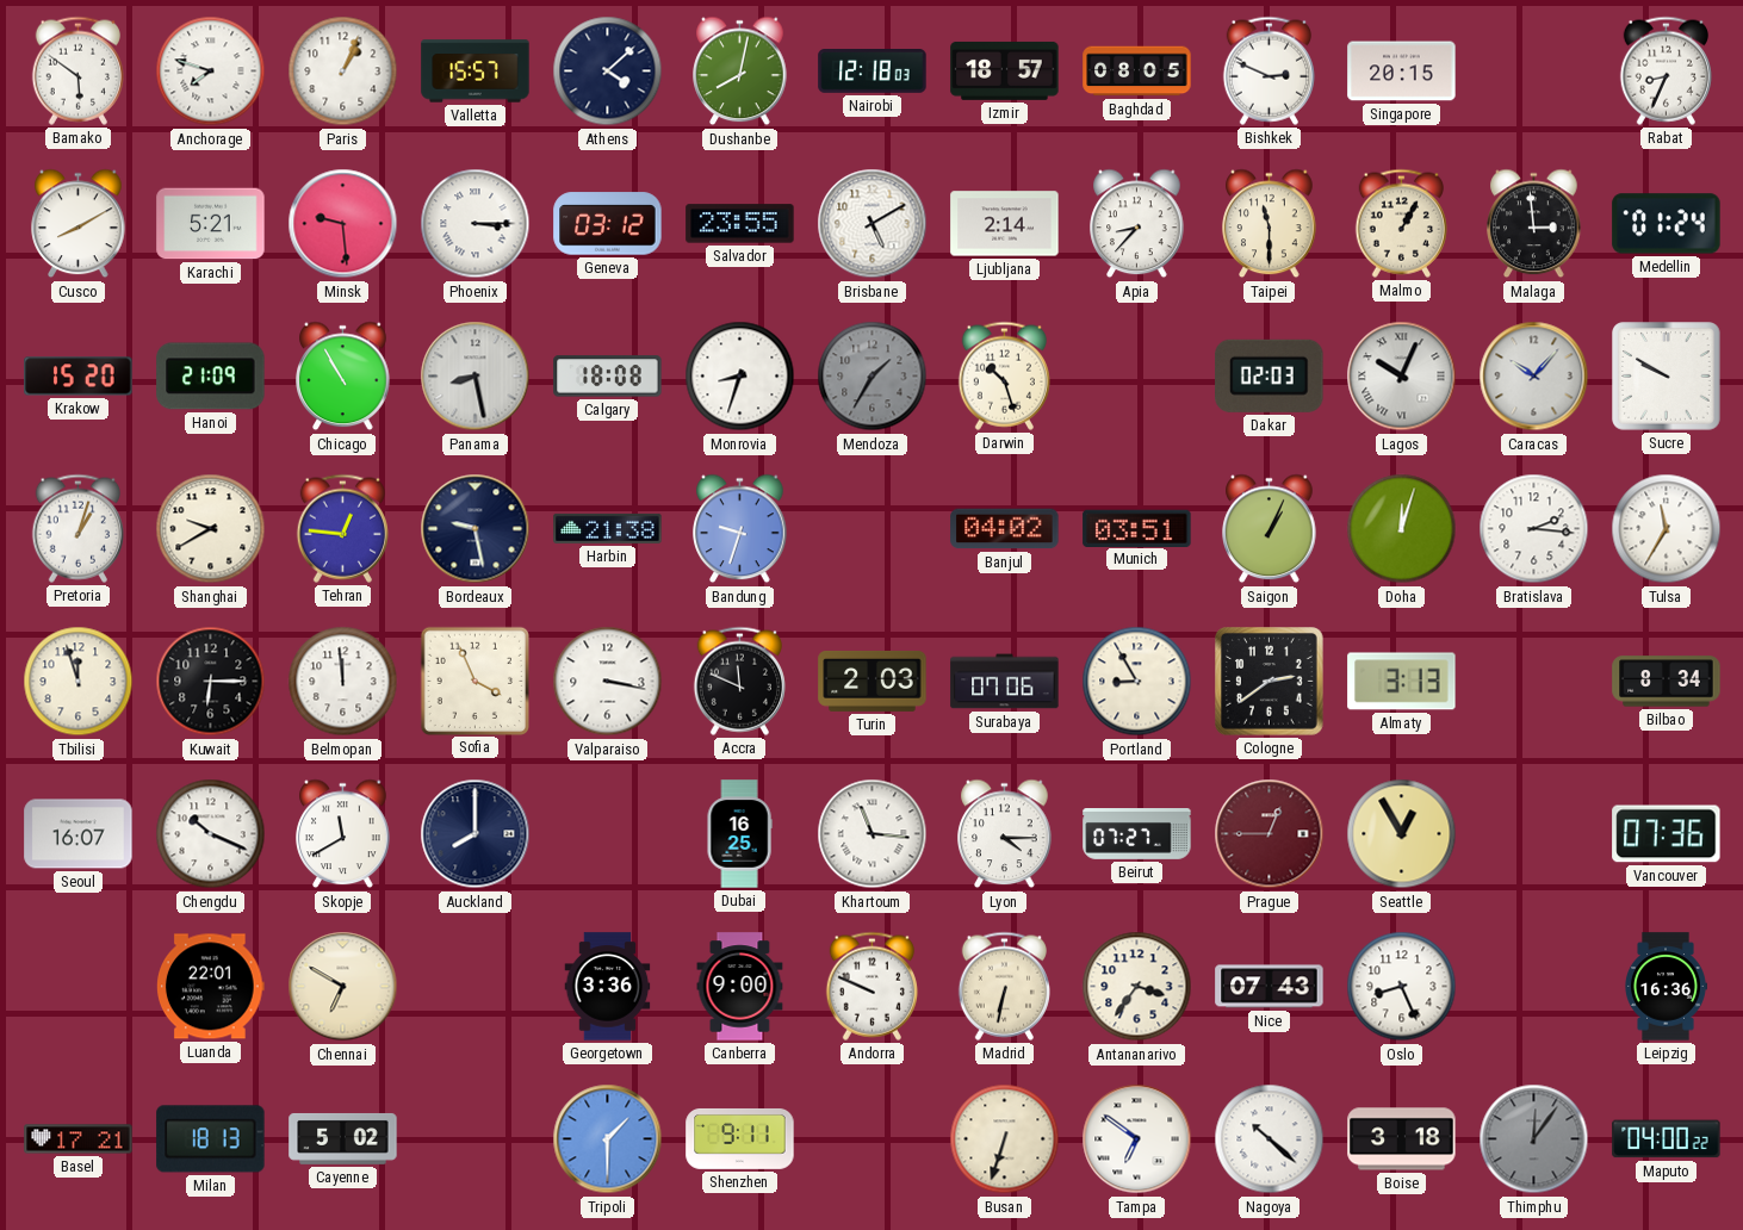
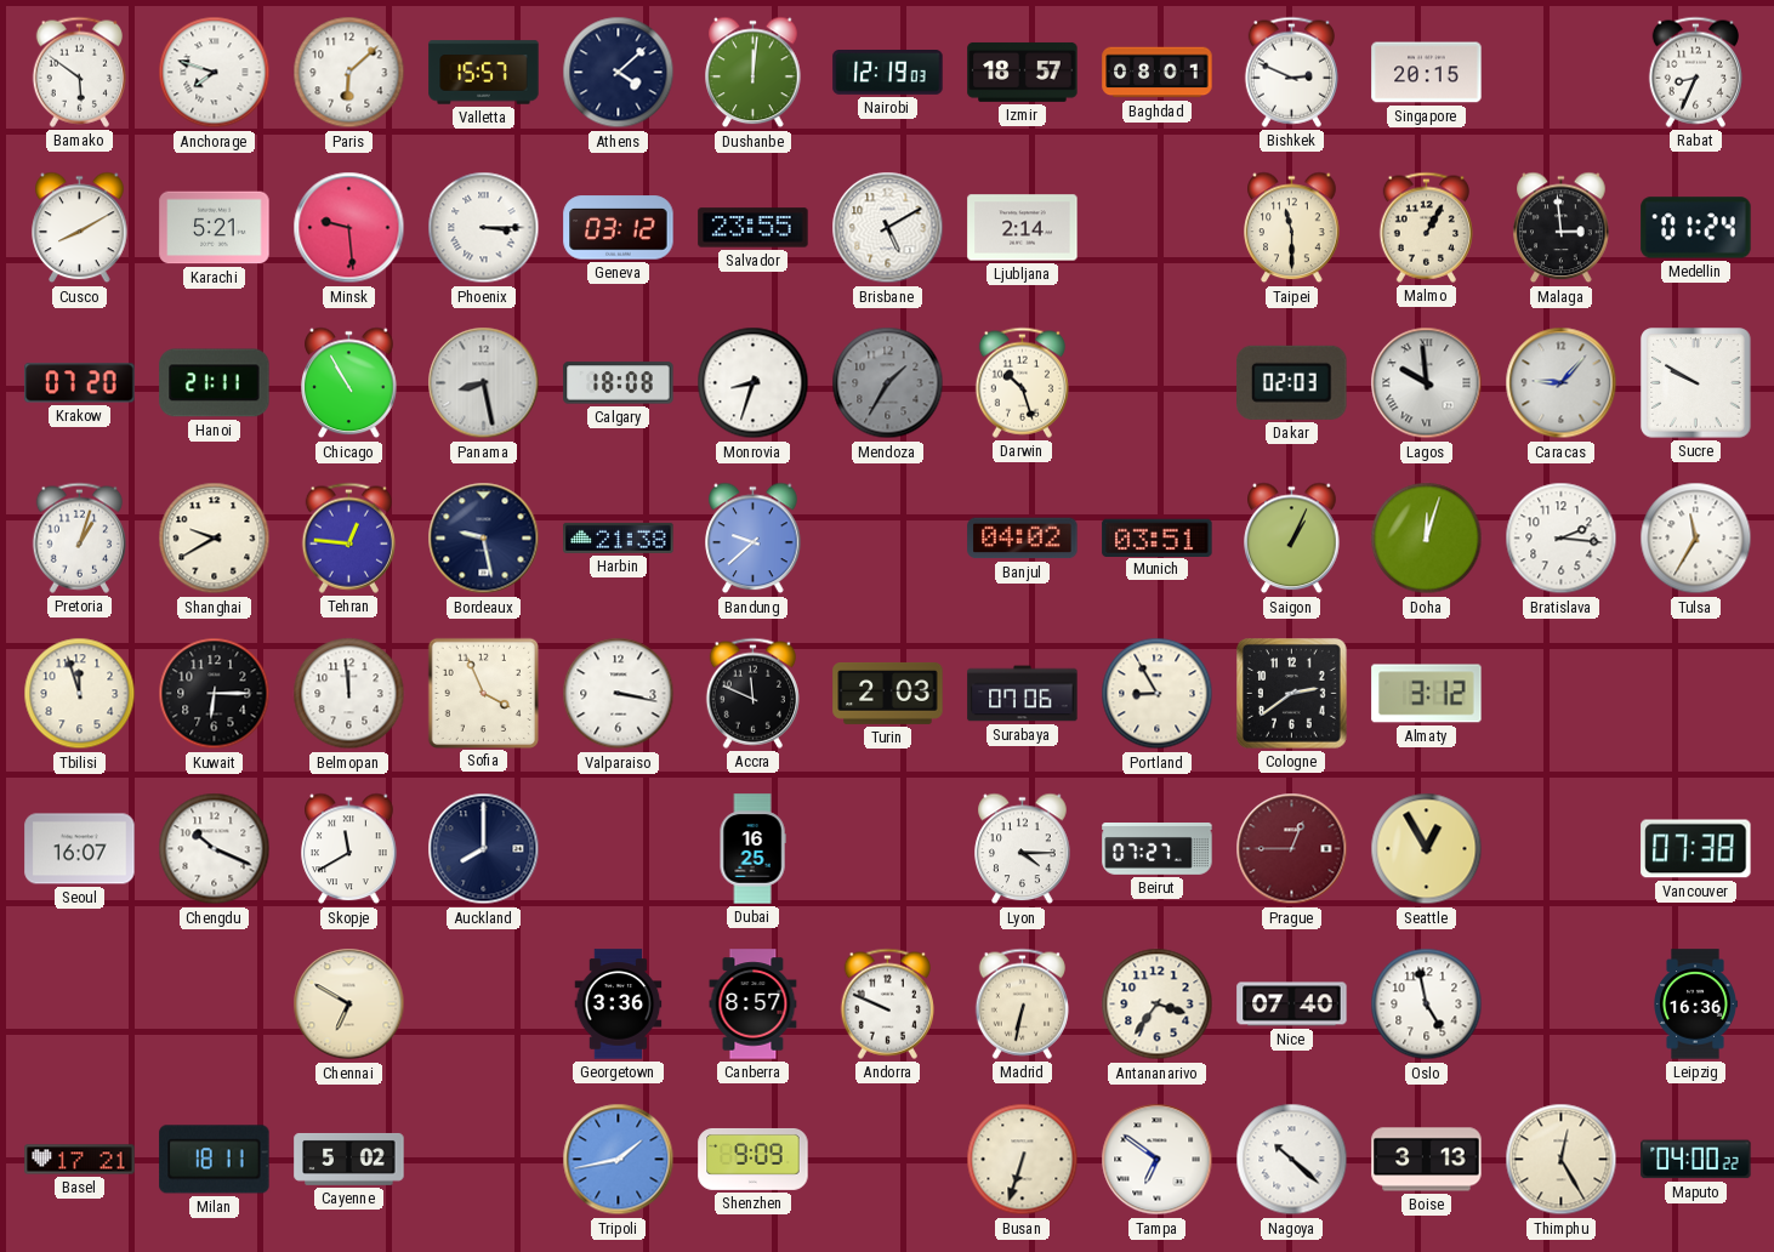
Paris: 1:04 -> 6:08 (349, 73)
Dushanbe: 8:02 -> 12:01 (754, 73)
Nairobi: 12:18 -> 12:19 (888, 73)
Baghdad: 08:05 -> 08:01 (1158, 73)
Apia: 8:37 -> none (1137, 224)
Krakow: 15:20 -> 07:20 (80, 383)
Hanoi: 21:09 -> 21:11 (215, 383)
Lagos: 10:04 -> 9:59 (1427, 383)
Caracas: 10:07 -> 9:07 (1562, 383)
Bandung: 9:33 -> 9:38 (754, 539)
Almaty: 3:13 -> 3:12 (1427, 694)
Bilbao: 8:34 -> none (1667, 682)
Khartoum: 11:16 -> none (873, 834)
Vancouver: 07:36 -> 07:38 (1696, 849)
Luanda: 22:01 -> none (210, 987)
Canberra: 9:00 -> 8:57 (754, 1005)
Nice: 07:43 -> 07:40 (1292, 1005)
Oslo: 8:26 -> 4:58 (1427, 1005)
Milan: 18:13 -> 18:11 (215, 1160)
Tripoli: 1:30 -> 1:43 (619, 1160)
Shenzhen: 9:11 -> 9:09 (754, 1159)
Boise: 3:18 -> 3:13 (1427, 1160)
Thimphu: 12:06 -> 12:25 (1562, 1160)
Thimphu dial: grey -> cream (1562, 1160)
